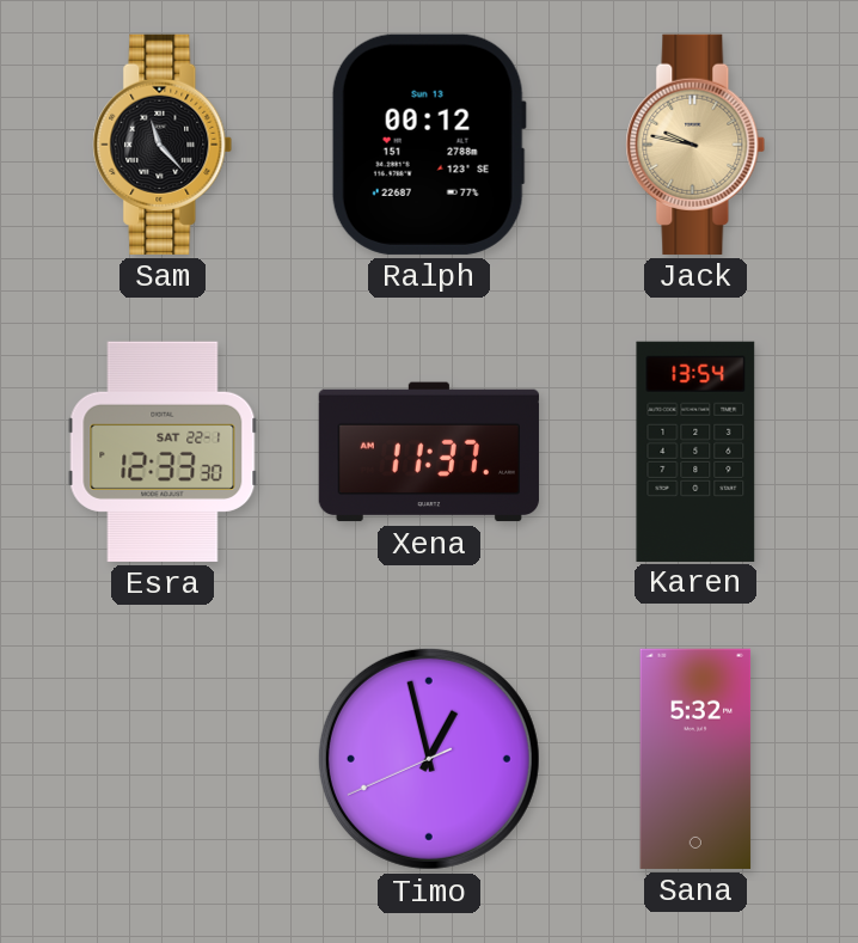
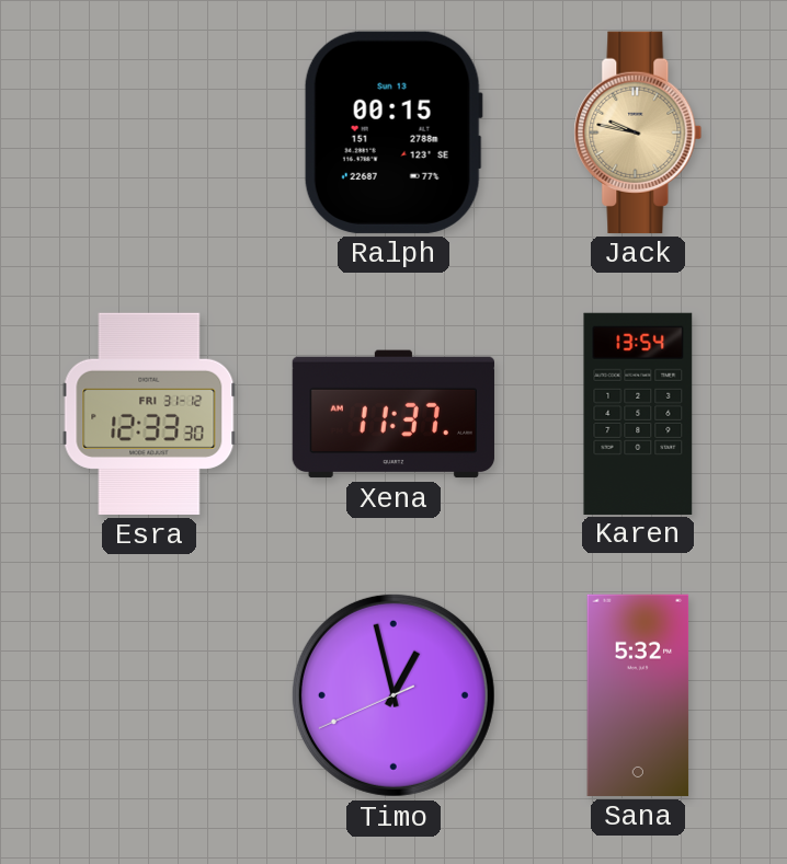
Sam: 11:23 -> none (163, 145)
Ralph: 00:12 -> 00:15 (394, 133)
Esra date: SAT 22-1 -> FRI 31-12 (149, 414)
